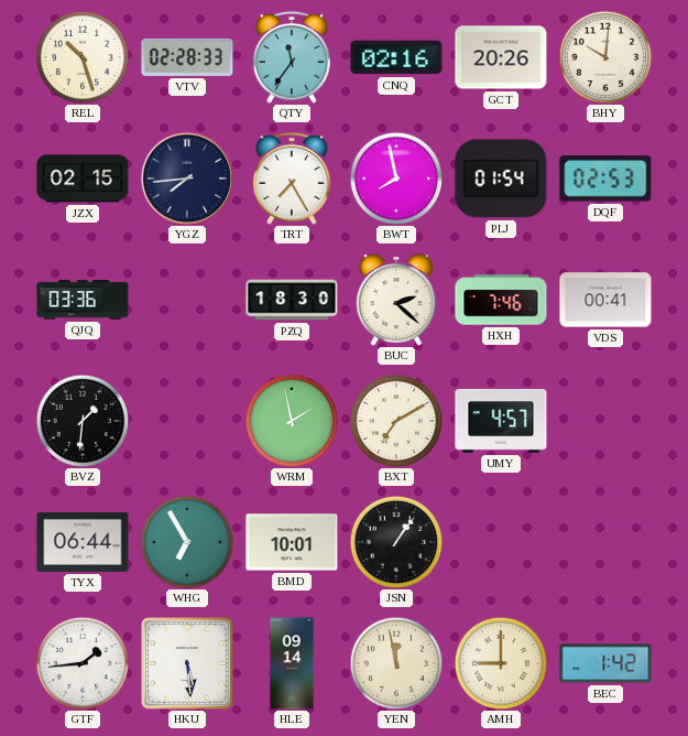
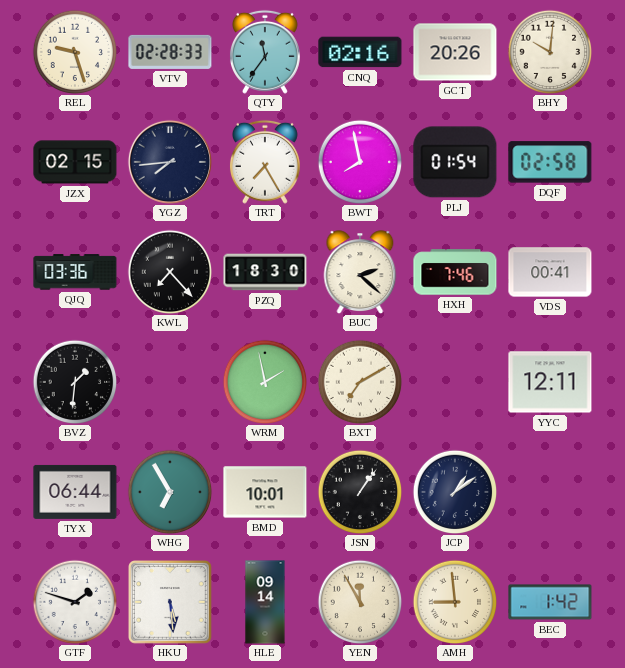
REL: 10:27 -> 9:27 (75, 52)
DQF: 02:53 -> 02:58 (550, 162)
KWL: none -> 7:23 (170, 272)
UMY: 4:57 -> none (501, 421)
YYC: none -> 12:11 (550, 382)
JCP: none -> 1:09 (455, 492)
GTF: 1:44 -> 1:48 (75, 602)
YEN: 11:58 -> 11:55 (360, 602)
AMH: 9:00 -> 8:59 (455, 602)
